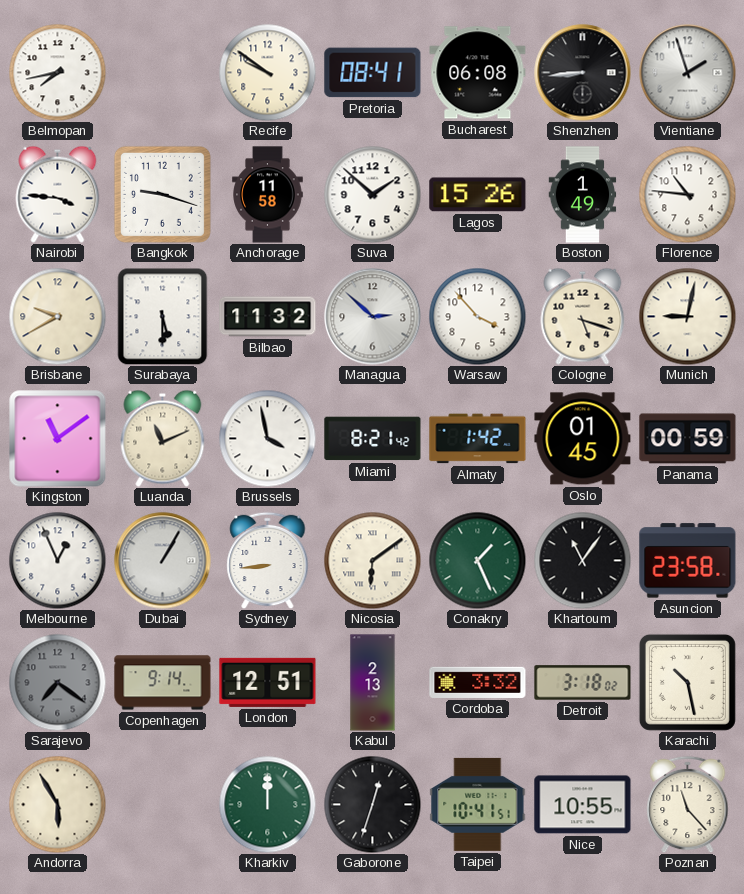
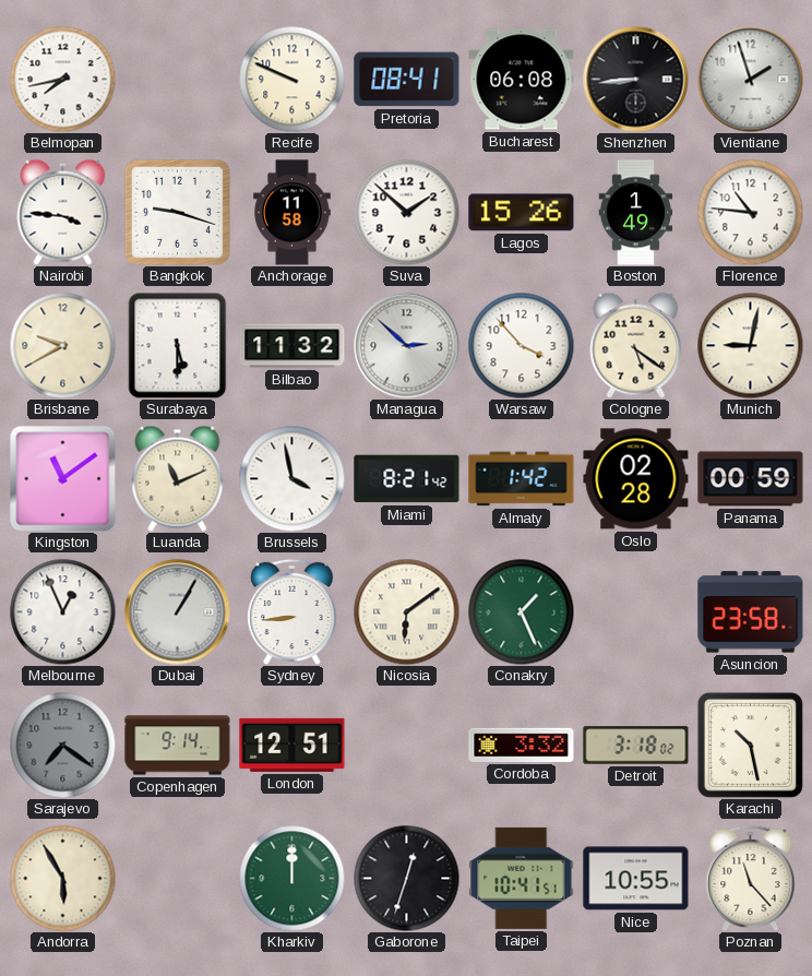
Recife: 9:51 -> 9:49 (291, 79)
Cologne: 5:18 -> 5:21 (636, 345)
Oslo: 01:45 -> 02:28 (636, 479)
Khartoum: 11:06 -> none (582, 560)
Kabul: 2:13 -> none (373, 683)
